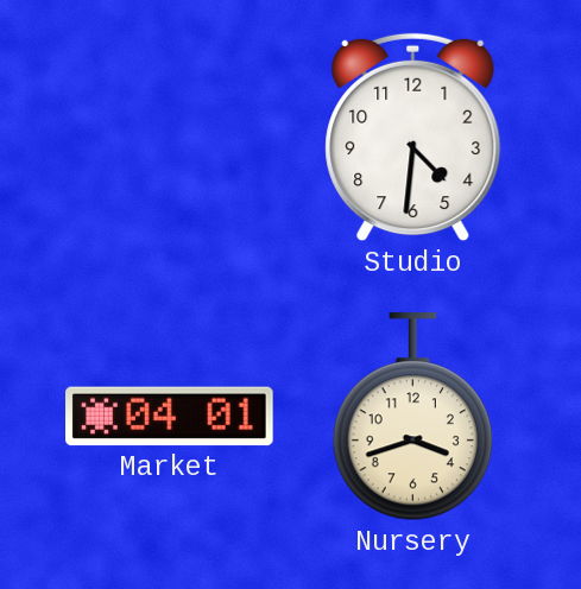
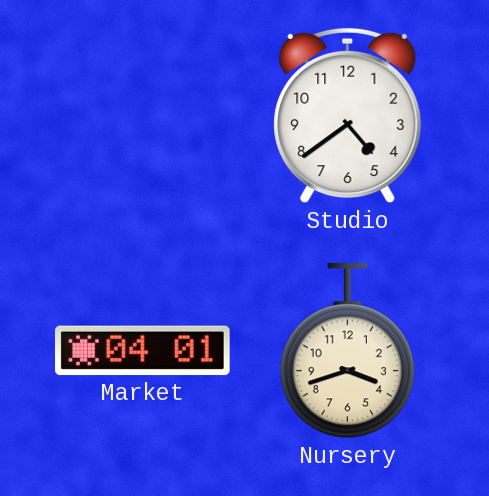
Studio: 4:31 -> 4:39 (348, 116)
